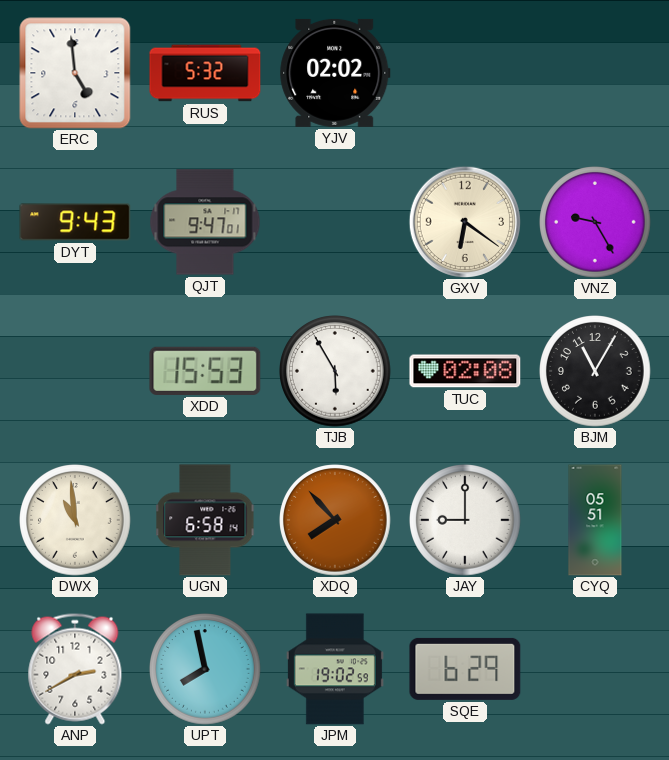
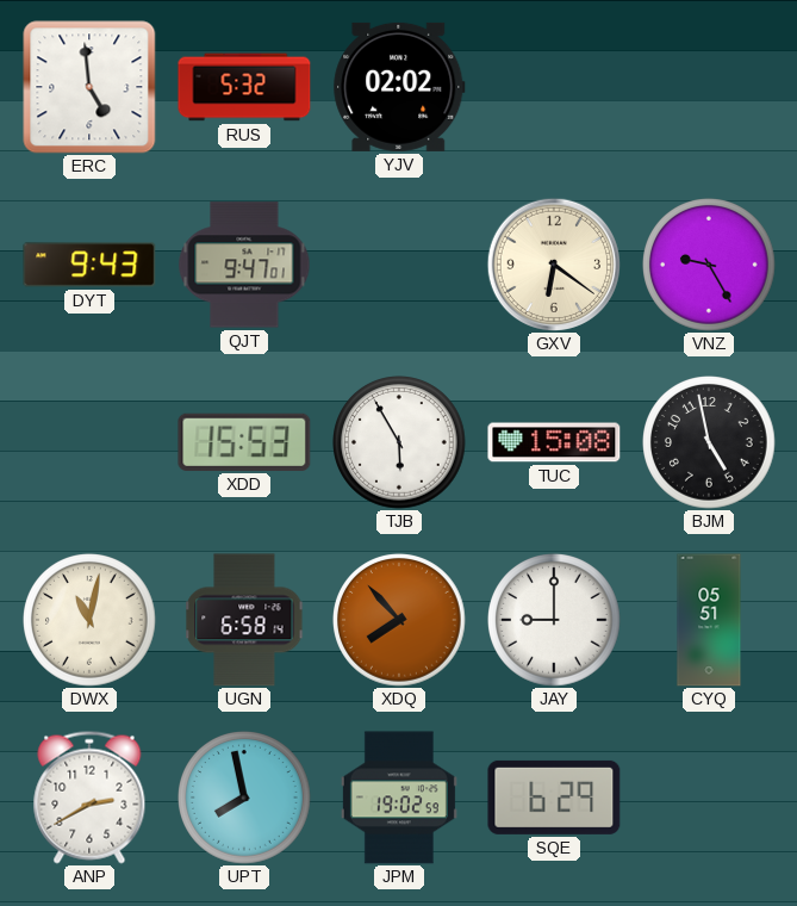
TUC: 02:08 -> 15:08 (554, 442)
BJM: 11:05 -> 4:58 (709, 442)
DWX: 10:59 -> 11:02 (89, 620)
